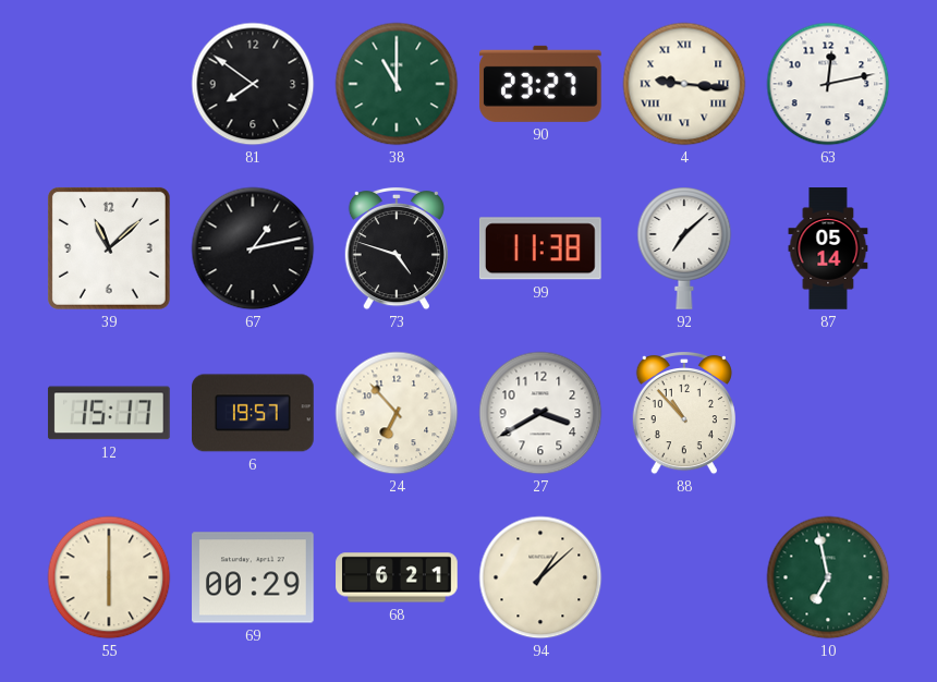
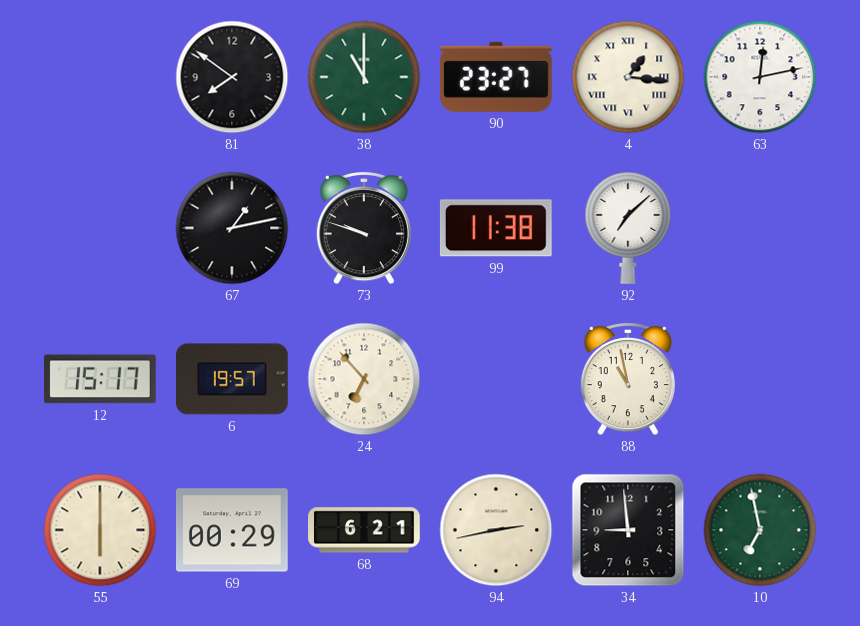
4: 9:16 -> 1:16 (628, 77)
39: 11:08 -> none (109, 248)
73: 4:48 -> 9:48 (364, 228)
87: 05:14 -> none (828, 248)
27: 3:40 -> none (540, 413)
88: 10:53 -> 10:58 (628, 379)
94: 1:08 -> 2:43 (496, 530)
34: none -> 8:59 (628, 530)
